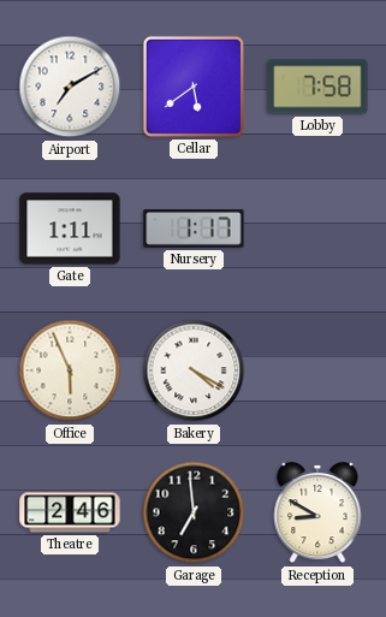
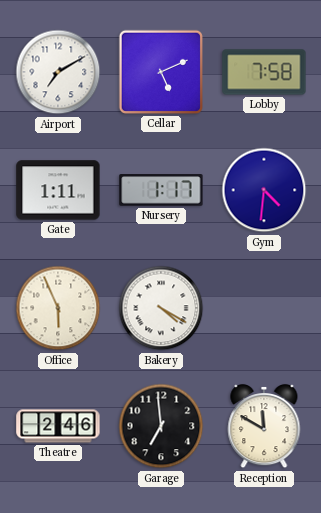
Cellar: 5:39 -> 5:11 (161, 72)
Gym: none -> 4:31 (264, 190)
Reception: 8:50 -> 11:50 (264, 426)
